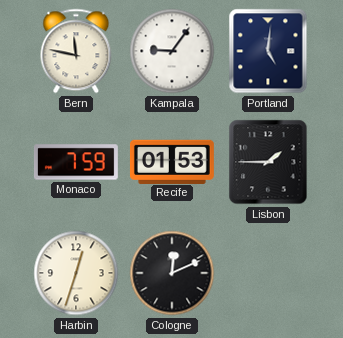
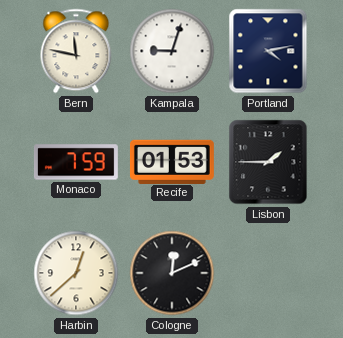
Kampala: 9:06 -> 9:03 (172, 51)
Portland: 5:01 -> 4:13 (268, 51)
Harbin: 12:33 -> 12:38 (76, 273)
